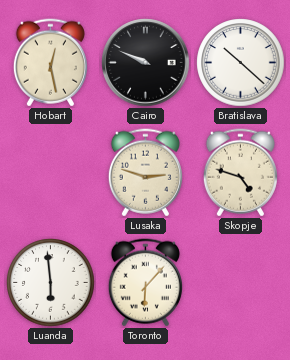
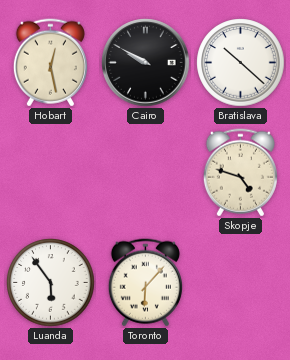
Cairo: 9:49 -> 9:50 (146, 63)
Lusaka: 2:48 -> none (145, 173)
Luanda: 5:59 -> 5:54 (51, 283)
